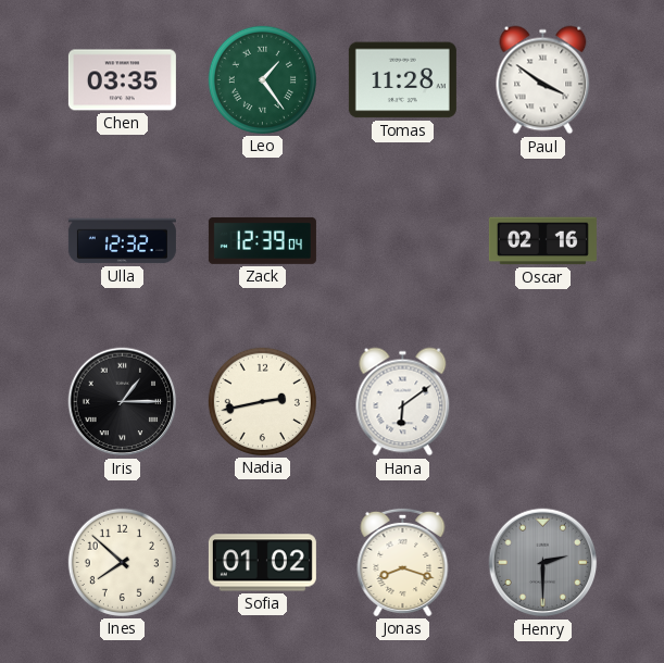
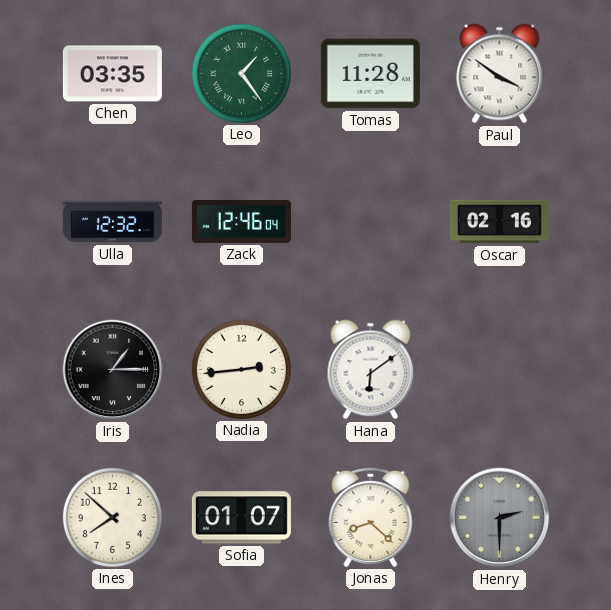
Zack: 12:39 -> 12:46 (241, 221)
Nadia: 2:43 -> 2:44 (241, 369)
Sofia: 01:02 -> 01:07 (241, 518)
Jonas: 8:18 -> 8:22 (371, 517)
